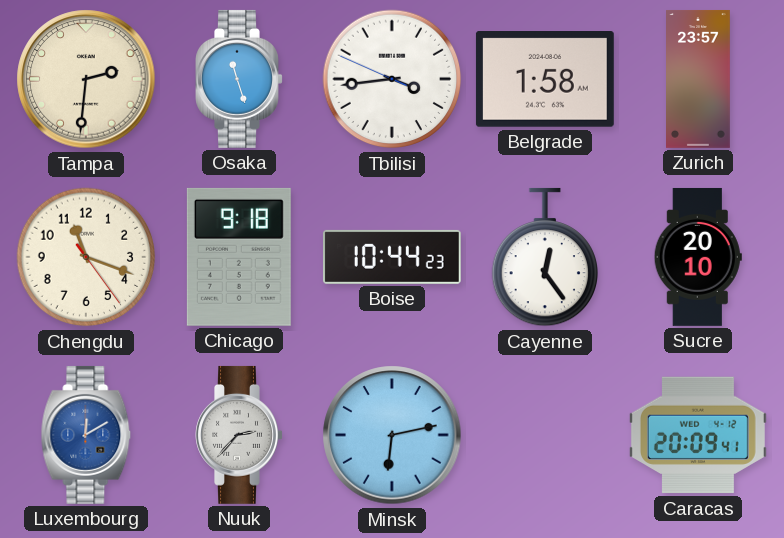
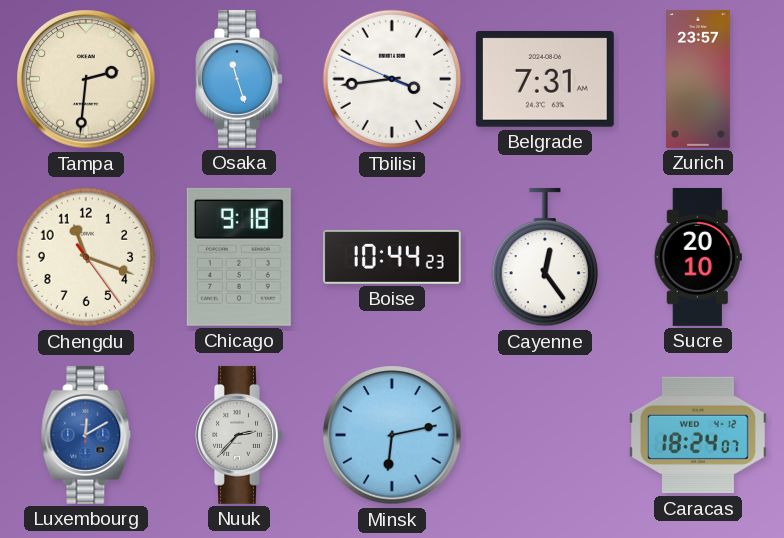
Belgrade: 1:58 -> 7:31 (545, 80)
Caracas: 20:09 -> 18:24 (698, 435)
